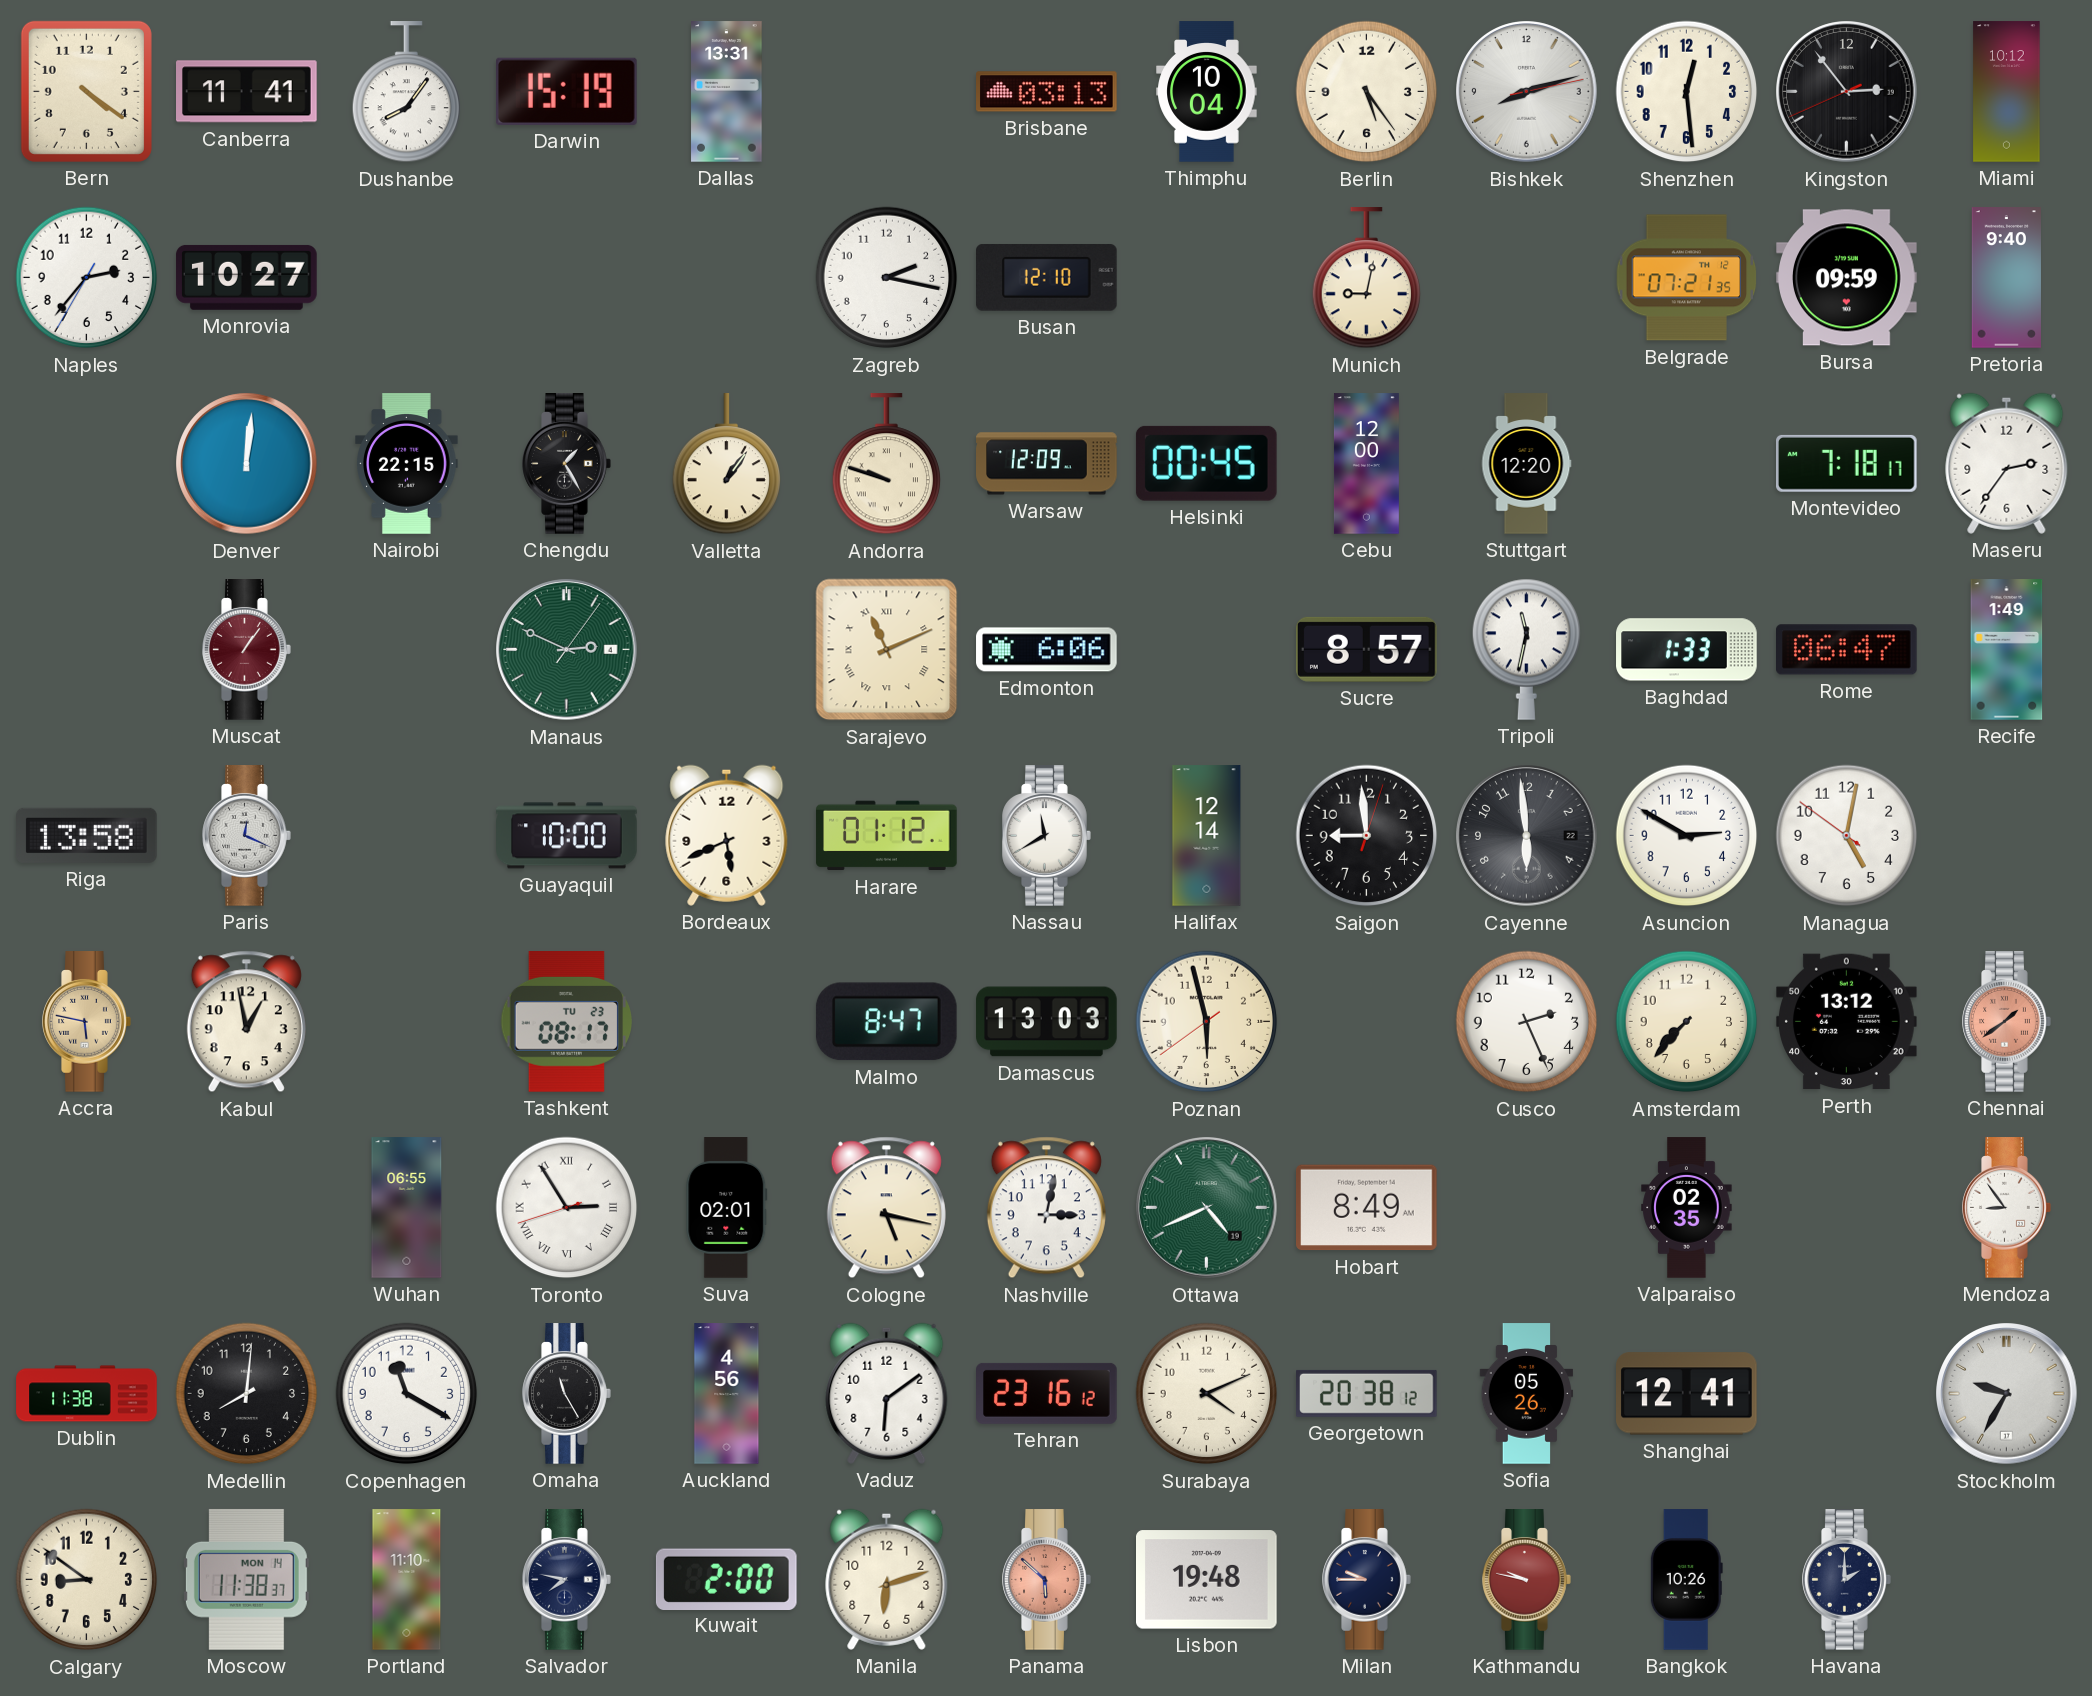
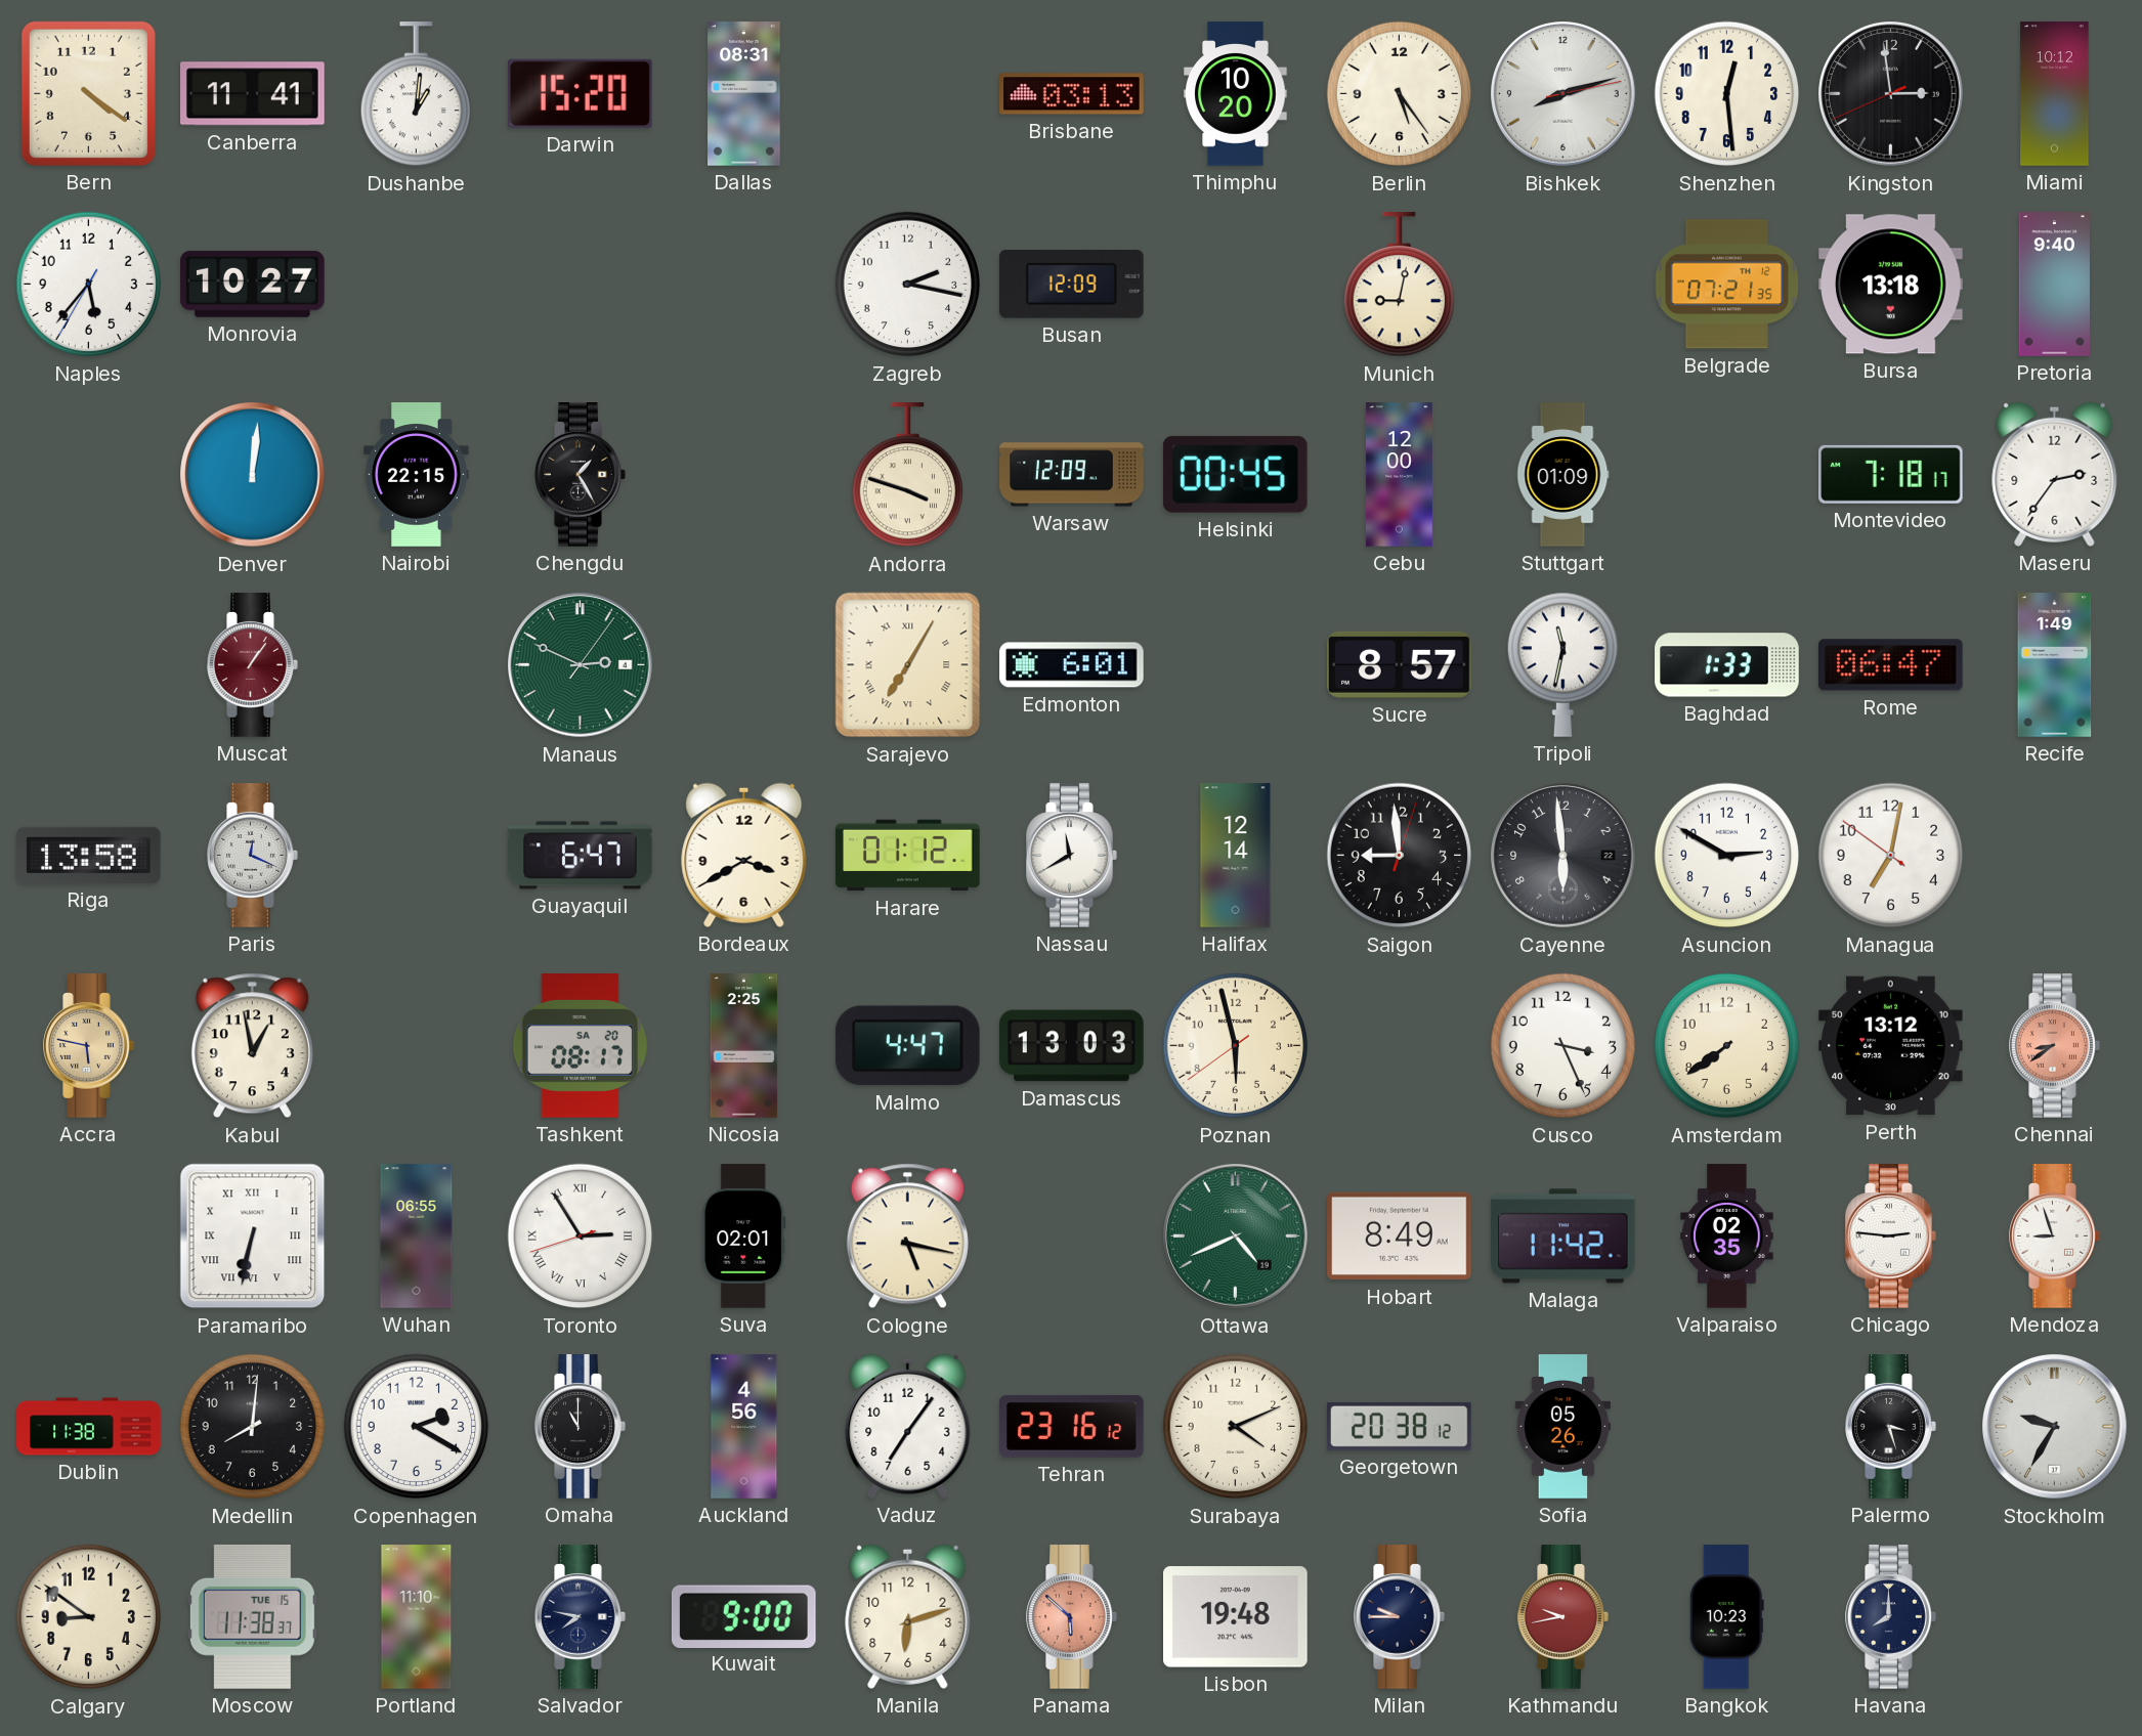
Dushanbe: 8:06 -> 1:01 (416, 94)
Darwin: 15:19 -> 15:20 (581, 93)
Dallas: 13:31 -> 08:31 (744, 94)
Thimphu: 10:04 -> 10:20 (1236, 94)
Kingston: 2:53 -> 2:58 (1891, 94)
Naples: 2:36 -> 5:36 (89, 285)
Busan: 12:10 -> 12:09 (1072, 284)
Bursa: 09:59 -> 13:18 (1891, 285)
Valletta: 1:06 -> none (726, 464)
Andorra: 9:48 -> 3:48 (907, 475)
Stuttgart: 12:20 -> 01:09 (1562, 475)
Sarajevo: 11:11 -> 7:05 (908, 665)
Edmonton: 6:06 -> 6:01 (1072, 665)
Guayaquil: 10:00 -> 6:47 (581, 856)
Bordeaux: 5:41 -> 3:40 (744, 855)
Managua: 5:01 -> 7:01 (1891, 856)
Tashkent date: TU 23 -> SA 20 (581, 1046)
Nicosia: none -> 2:25 (744, 1046)
Malmo: 8:47 -> 4:47 (907, 1046)
Cusco: 2:26 -> 3:26 (1563, 1046)
Amsterdam: 7:37 -> 7:39 (1727, 1046)
Chennai: 1:39 -> 8:39 (2055, 1046)
Paramaribo: none -> 6:32 (253, 1236)
Nashville: 3:02 -> none (1046, 1208)
Malaga: none -> 11:42 (1563, 1236)
Chicago: none -> 2:46 (1891, 1236)
Mendoza: 8:54 -> 8:57 (2055, 1236)
Copenhagen: 11:20 -> 2:20 (417, 1427)
Omaha: 11:25 -> 11:00 (581, 1427)
Vaduz: 6:09 -> 7:06 (908, 1426)
Shanghai: 12:41 -> none (1687, 1394)
Palermo: none -> 3:27 (1891, 1427)
Moscow date: MON 14 -> TUE 15 (252, 1617)
Kuwait: 2:00 -> 9:00 (743, 1616)
Kathmandu: 9:47 -> 9:43 (1563, 1617)
Bangkok: 10:26 -> 10:23 (1726, 1617)
Havana: 2:00 -> 8:00 (1891, 1617)
